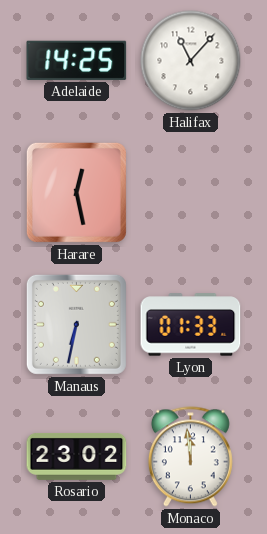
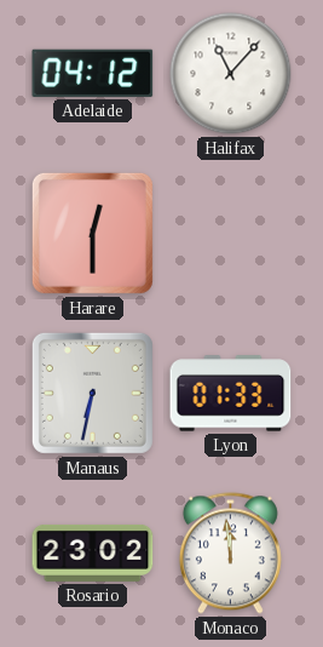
Adelaide: 14:25 -> 04:12 (93, 73)
Harare: 12:28 -> 12:30 (92, 233)
